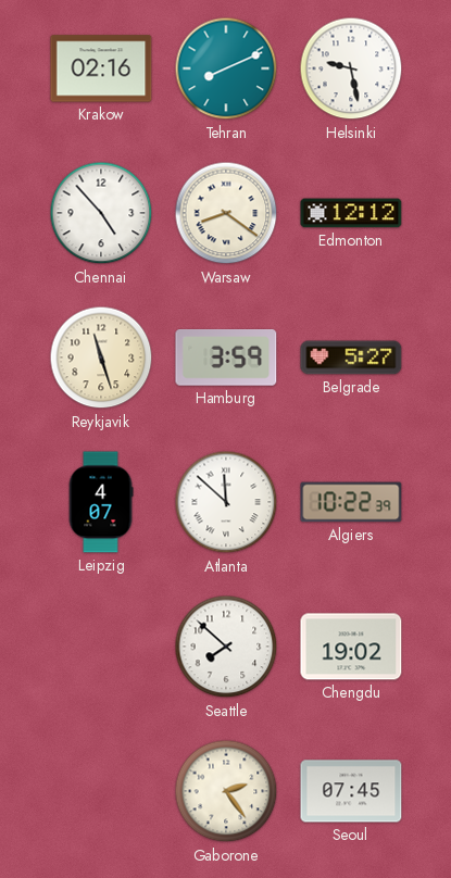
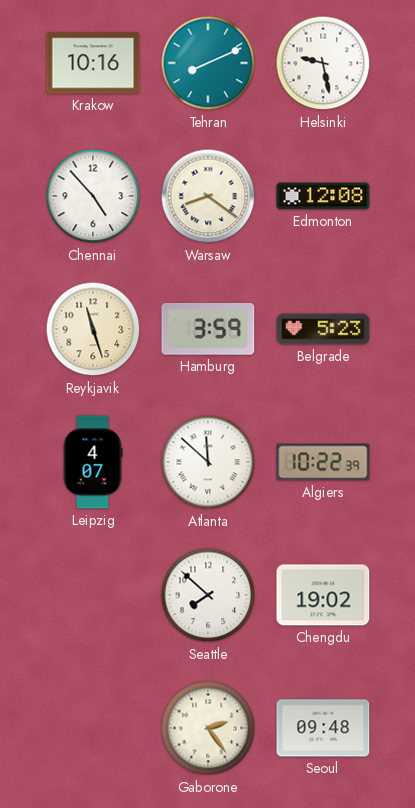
Krakow: 02:16 -> 10:16 (93, 63)
Edmonton: 12:12 -> 12:08 (323, 196)
Belgrade: 5:27 -> 5:23 (323, 329)
Seoul: 07:45 -> 09:48 (323, 728)
